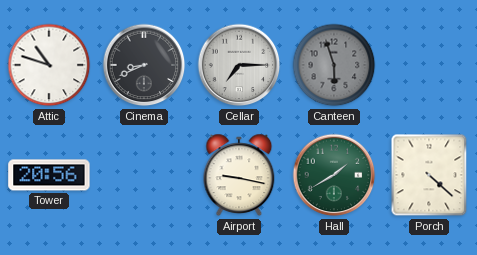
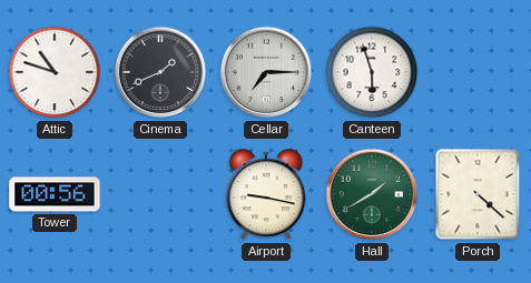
Cinema: 8:41 -> 1:41 (160, 72)
Canteen dial: grey -> white (372, 72)
Tower: 20:56 -> 00:56 (55, 194)
